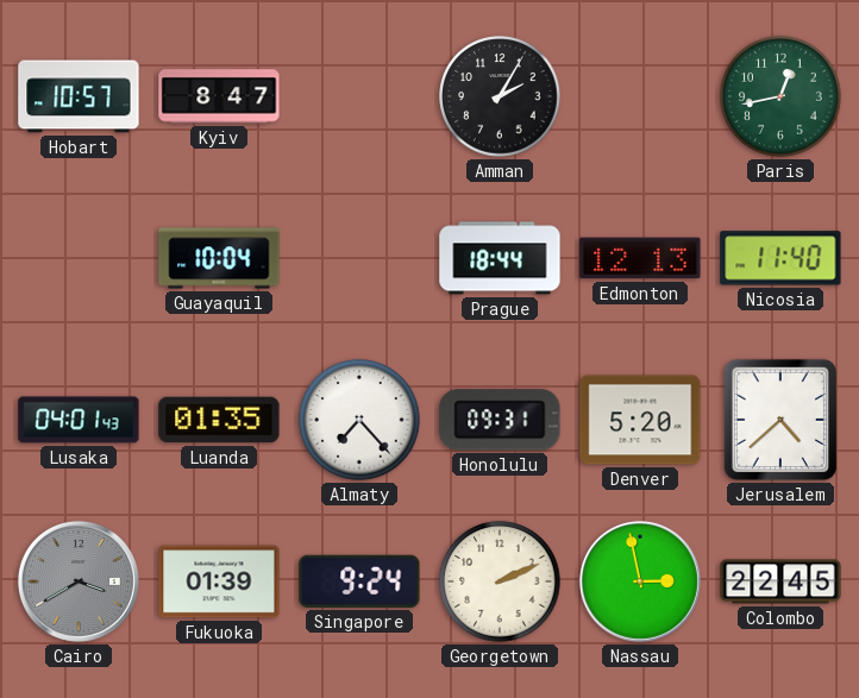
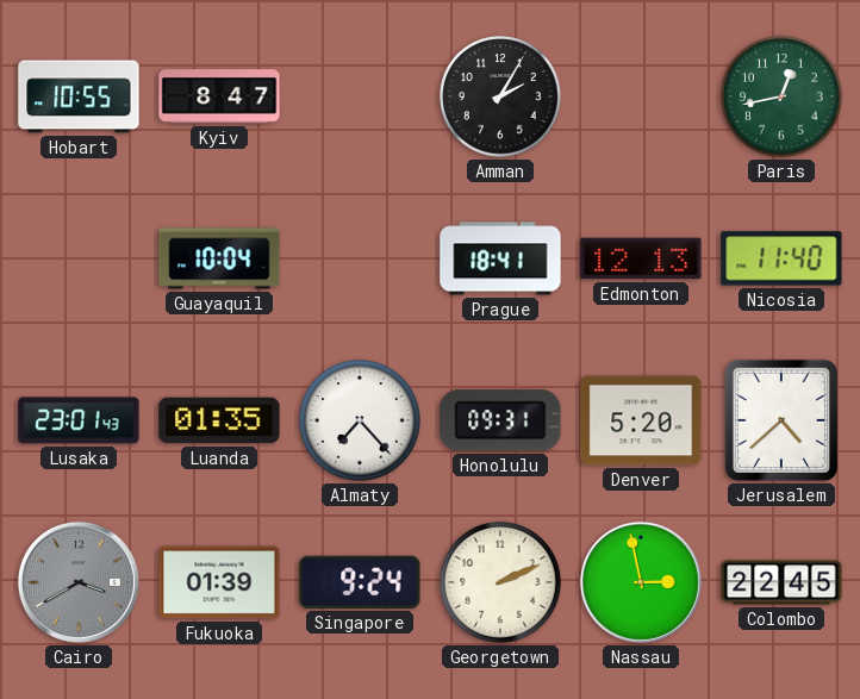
Hobart: 10:57 -> 10:55 (79, 96)
Prague: 18:44 -> 18:41 (500, 258)
Lusaka: 04:01 -> 23:01 (79, 420)
